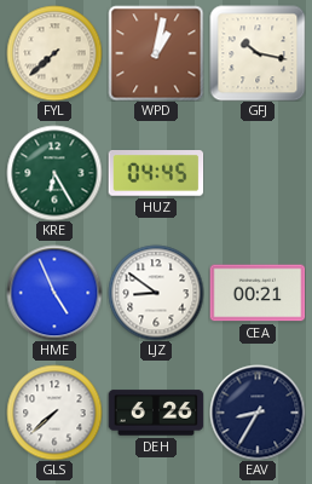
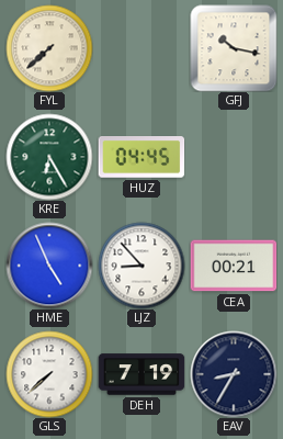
WPD: 1:02 -> none (156, 53)
LJZ: 8:51 -> 8:53 (141, 266)
DEH: 6:26 -> 7:19 (141, 374)
